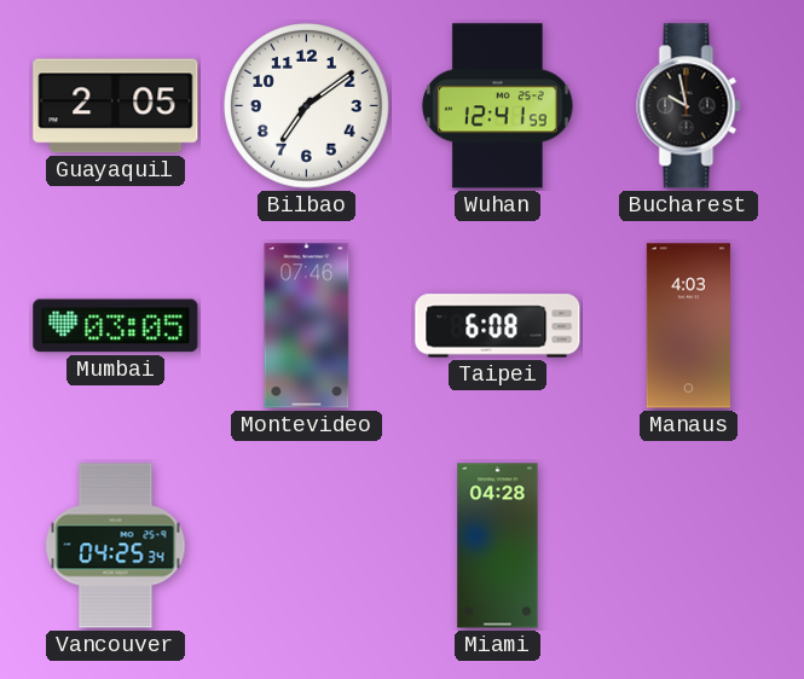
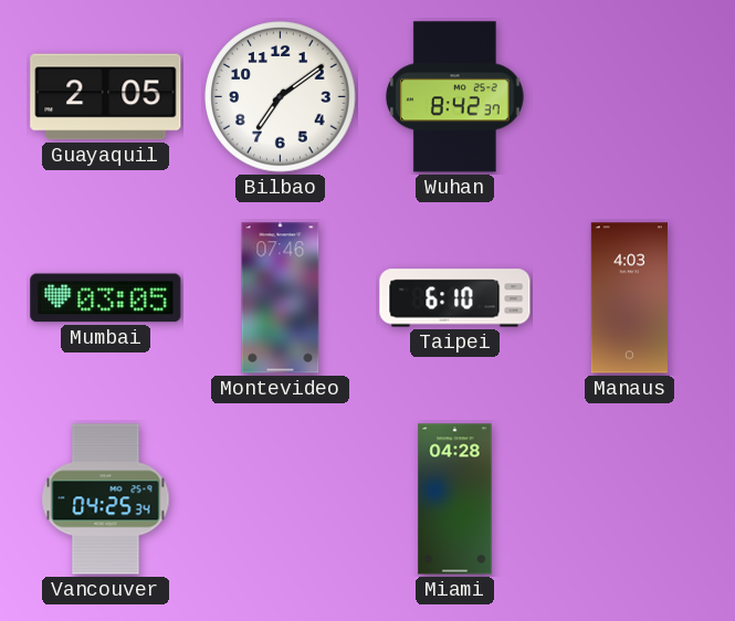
Wuhan: 12:41 -> 8:42 (454, 97)
Bucharest: 9:58 -> none (689, 106)
Taipei: 6:08 -> 6:10 (455, 298)
